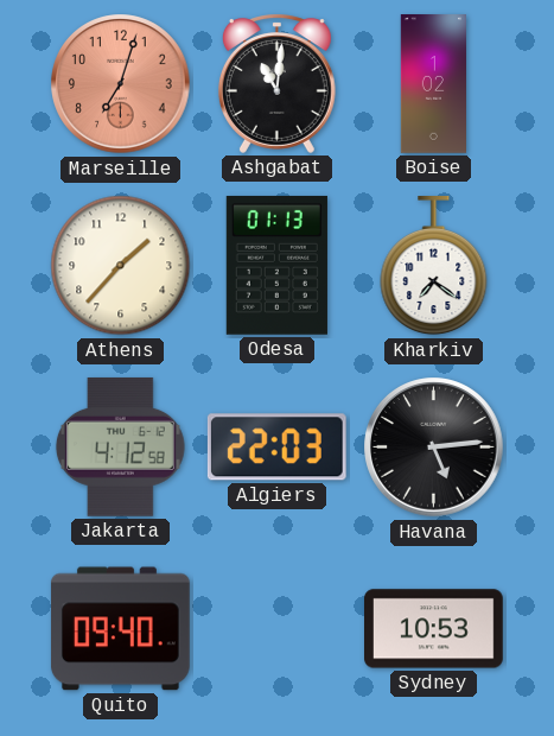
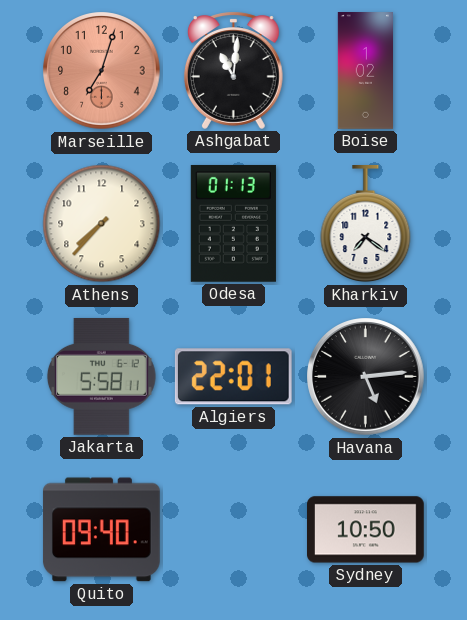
Athens: 1:37 -> 7:37 (102, 224)
Jakarta: 4:12 -> 5:58 (101, 376)
Algiers: 22:03 -> 22:01 (233, 377)
Sydney: 10:53 -> 10:50 (366, 530)
